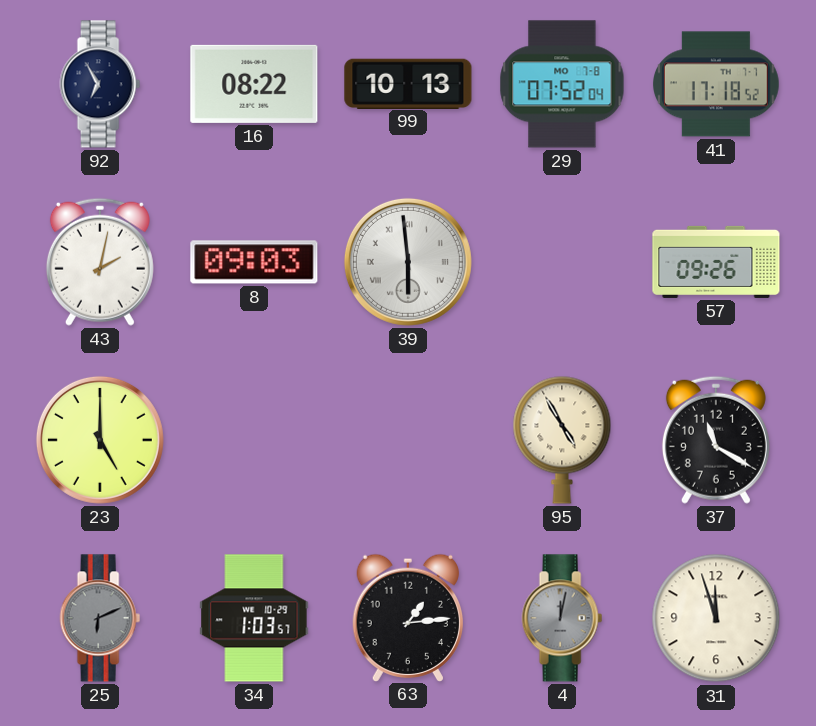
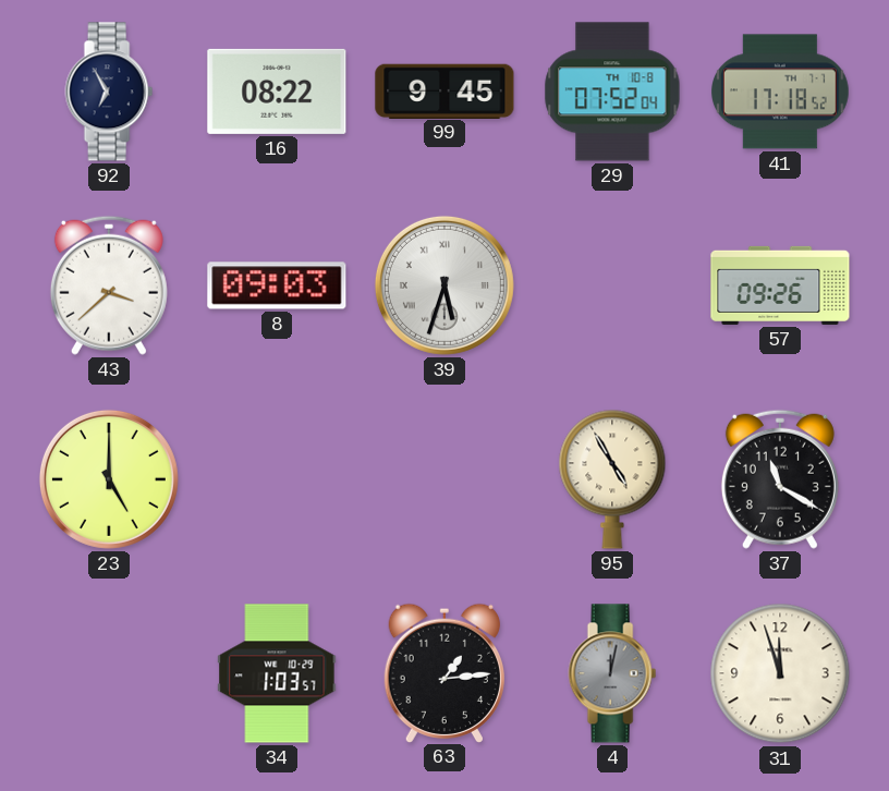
99: 10:13 -> 9:45 (444, 90)
29 date: MO 7-8 -> TH 10-8 (612, 92)
43: 2:02 -> 3:38 (109, 285)
39: 5:59 -> 5:33 (444, 285)
25: 6:11 -> none (100, 618)
